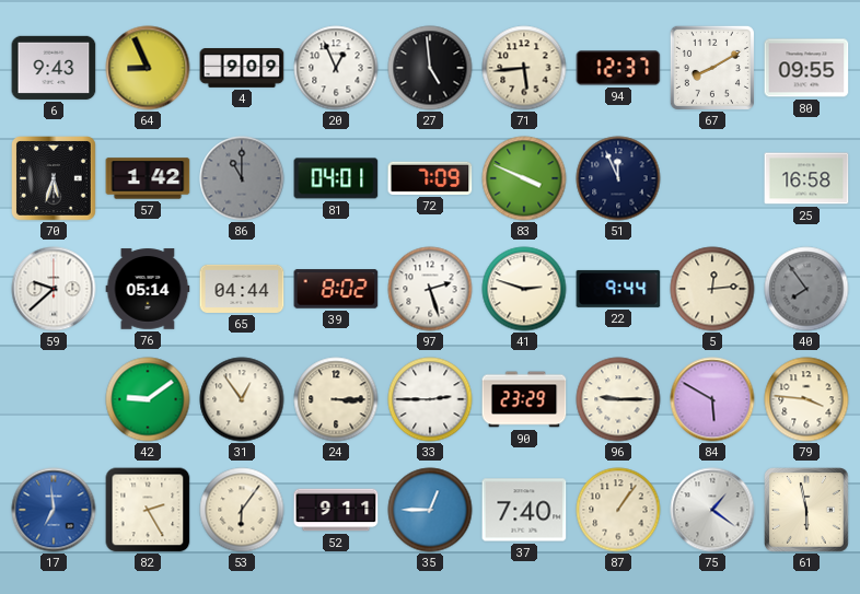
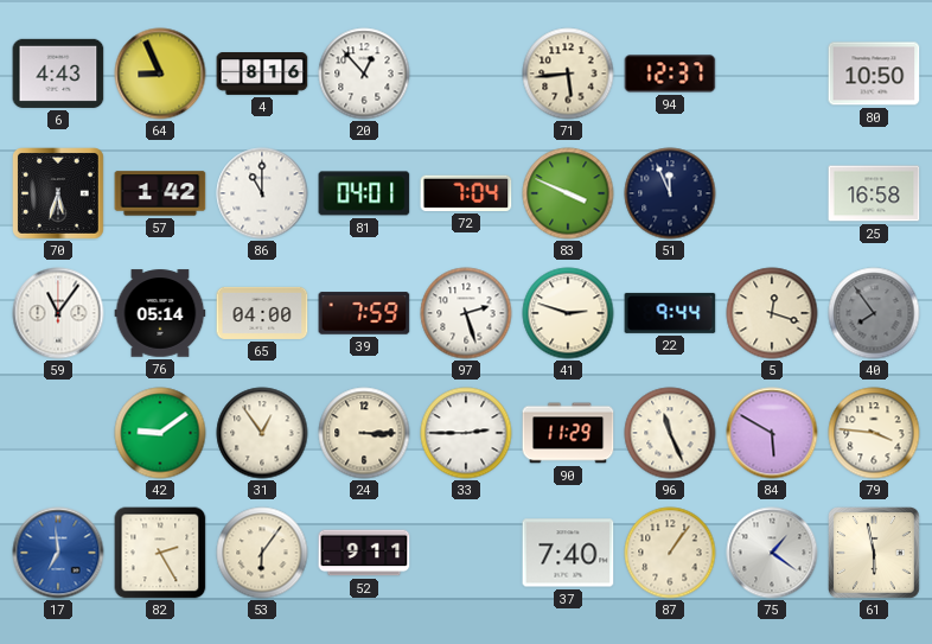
6: 9:43 -> 4:43 (58, 74)
4: 9:09 -> 8:16 (262, 75)
20: 12:56 -> 12:53 (364, 74)
27: 4:59 -> none (430, 68)
67: 8:10 -> none (712, 68)
80: 09:55 -> 10:50 (874, 74)
86 dial: grey -> white (262, 193)
72: 7:09 -> 7:04 (466, 193)
59: 9:38 -> 11:06 (58, 313)
65: 04:44 -> 04:00 (262, 313)
39: 8:02 -> 7:59 (364, 313)
5: 12:14 -> 12:18 (772, 313)
90: 23:29 -> 11:29 (568, 433)
96: 9:15 -> 11:26 (670, 433)
35: 12:45 -> none (430, 510)
